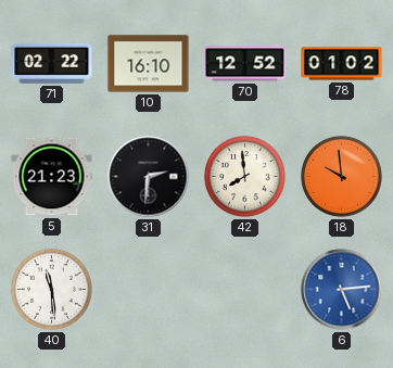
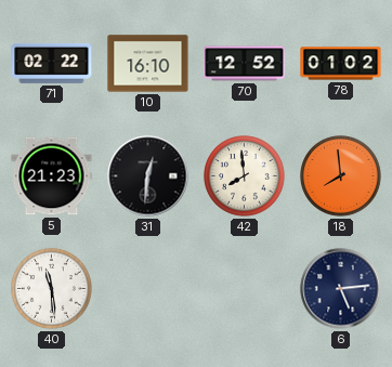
31: 2:31 -> 12:31 (148, 176)
18: 9:59 -> 7:59 (341, 176)
6 dial: blue -> navy (341, 289)
